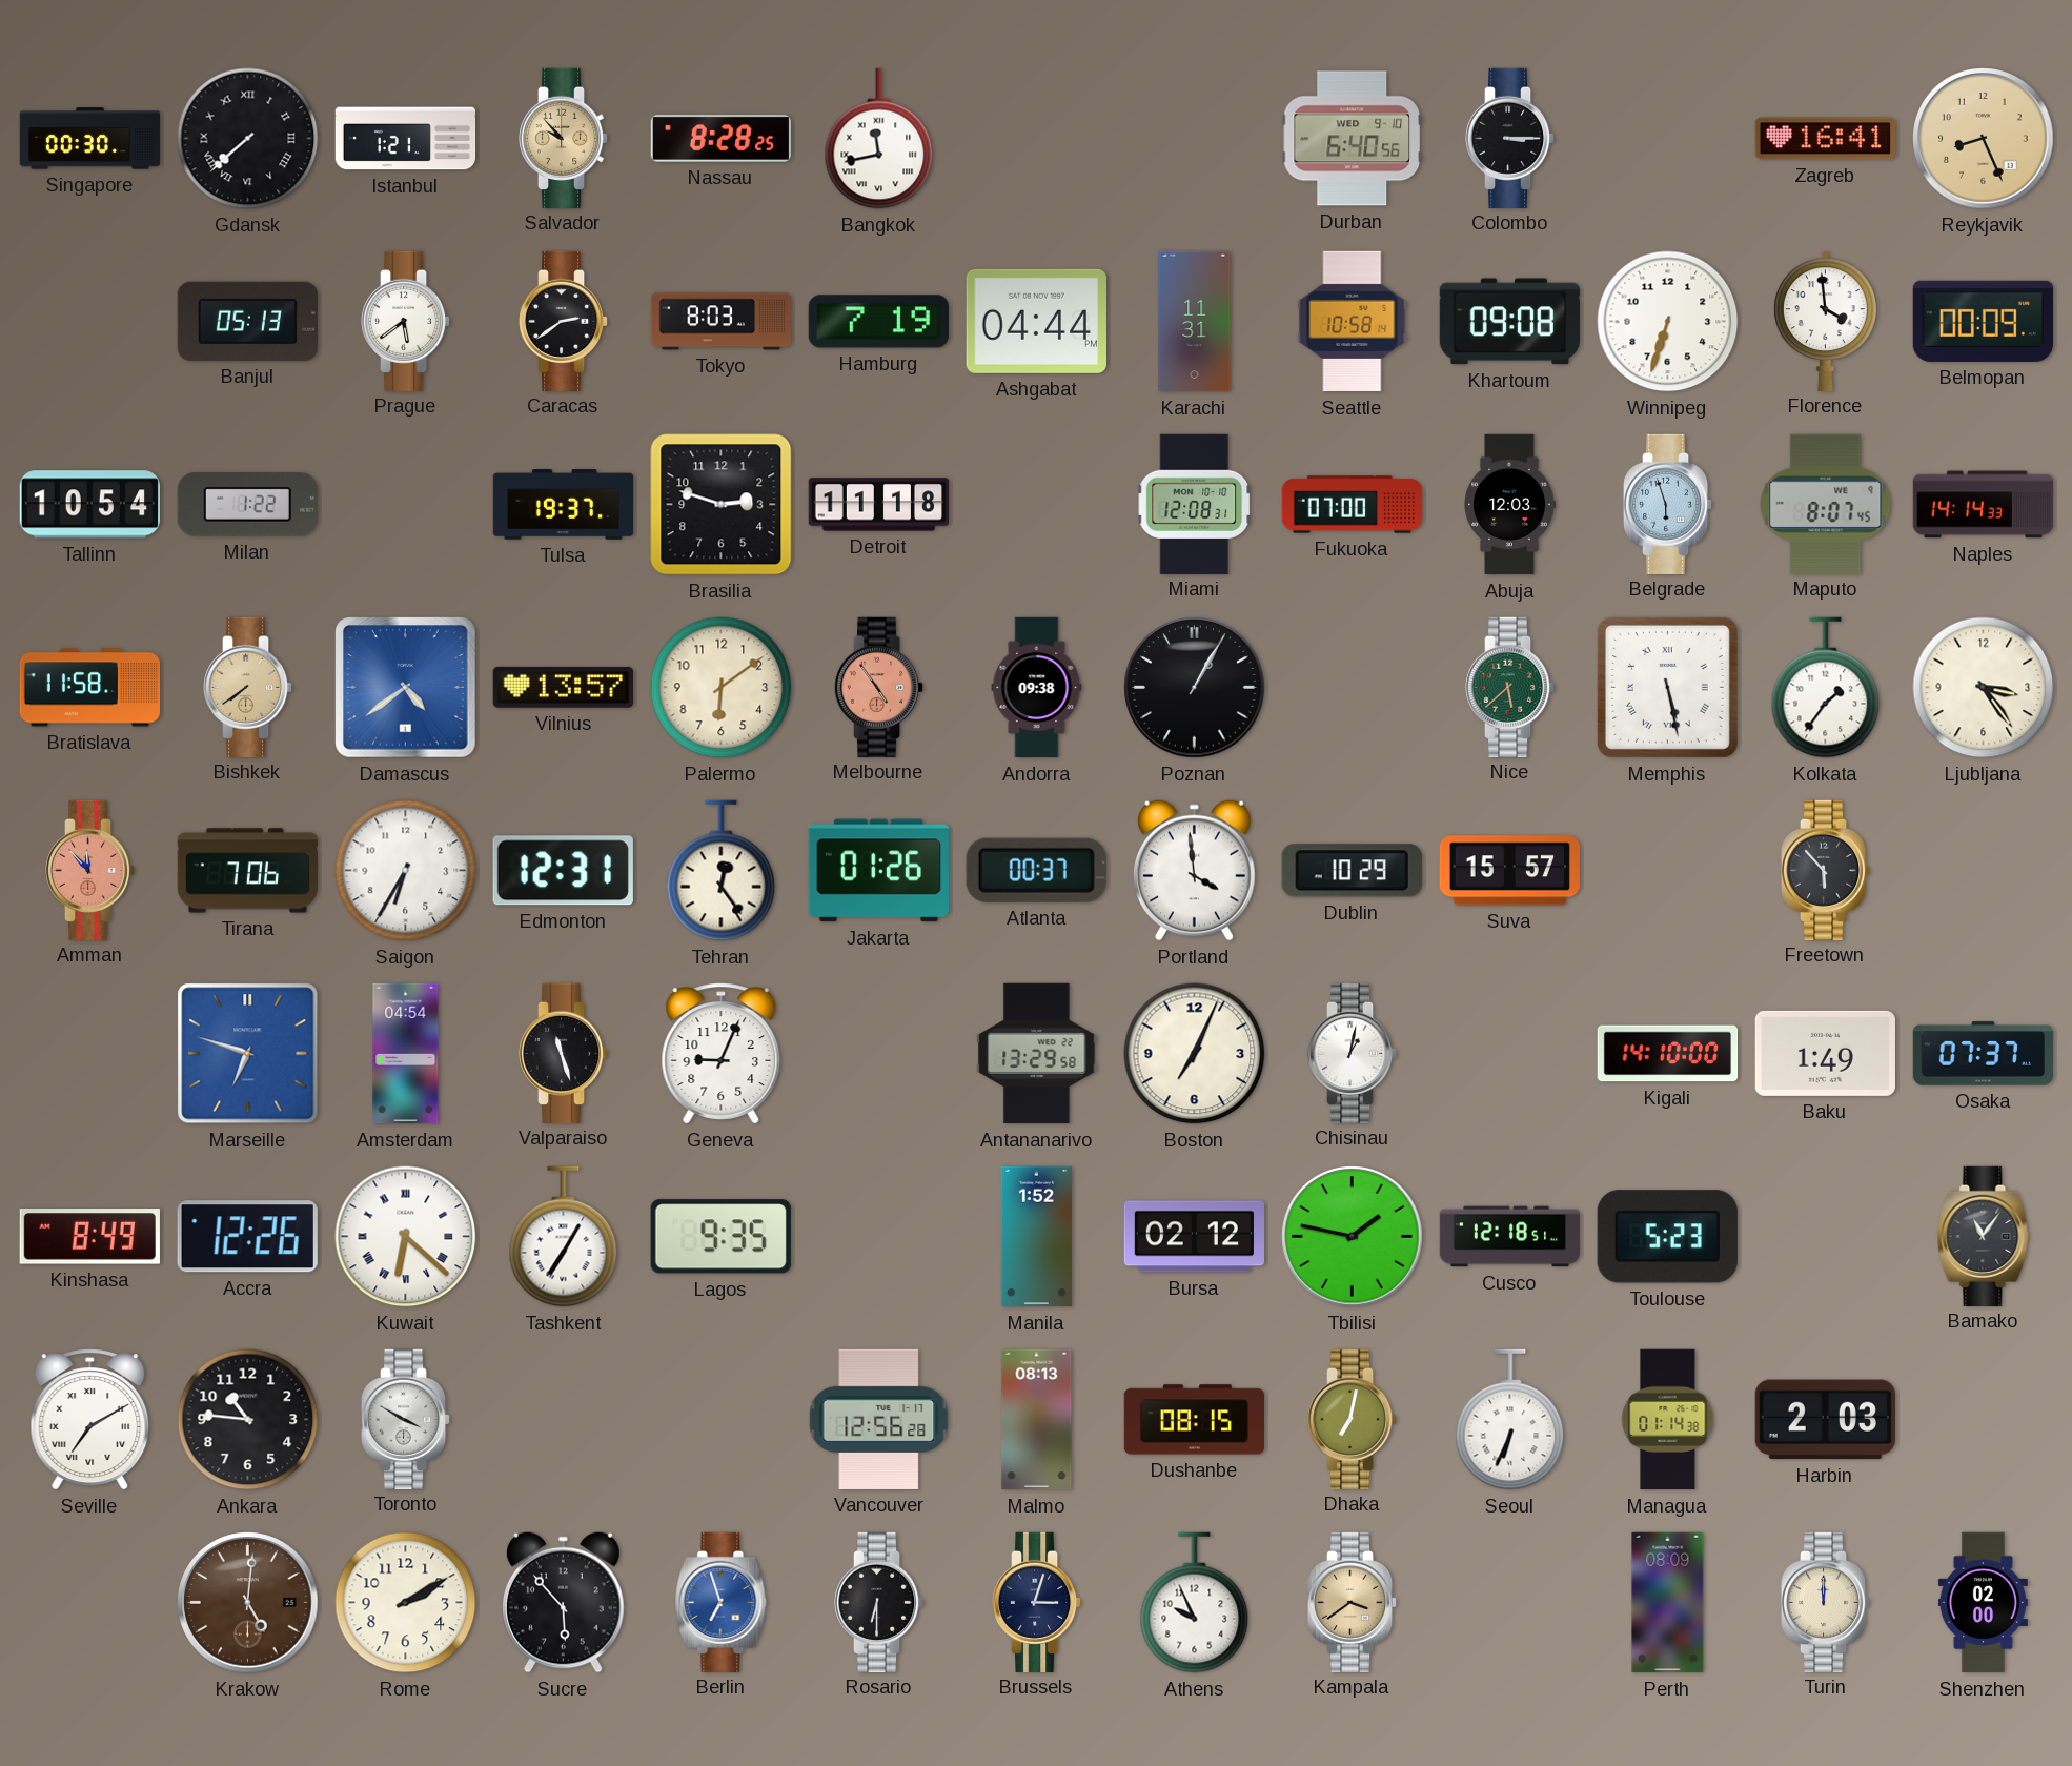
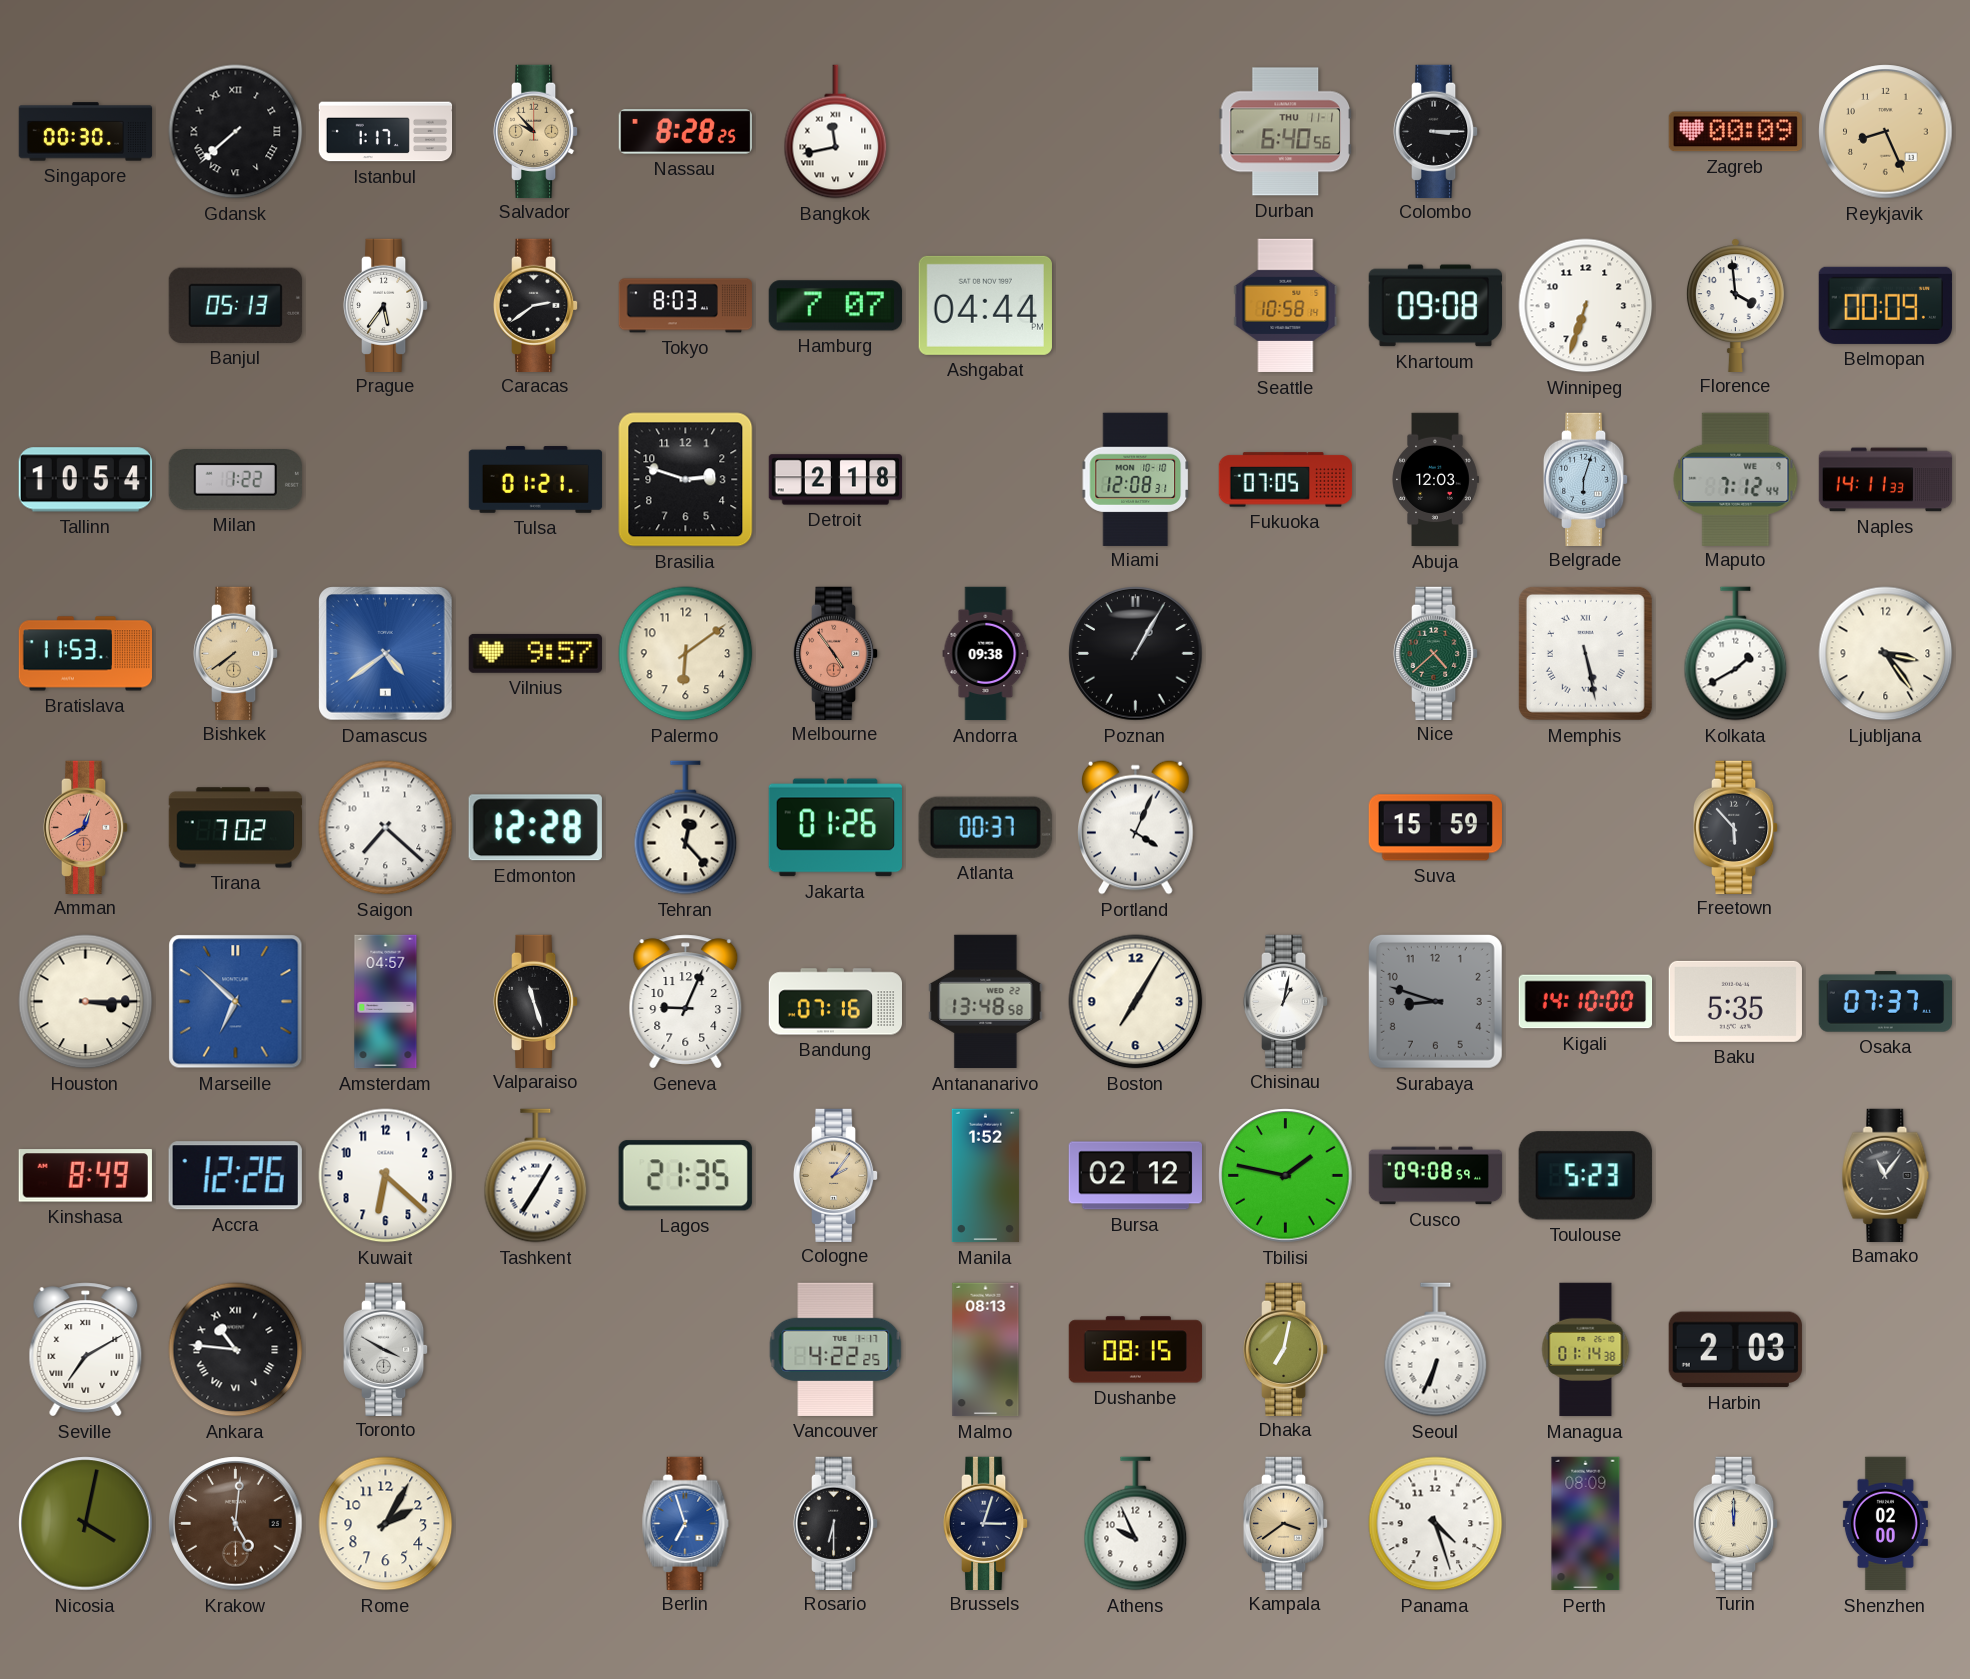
Istanbul: 1:21 -> 1:17 (386, 132)
Durban date: WED 9-10 -> THU 11-1 (1285, 132)
Zagreb: 16:41 -> 00:09 (1735, 132)
Prague: 5:39 -> 5:36 (386, 305)
Hamburg: 7:19 -> 7:07 (835, 306)
Karachi: 11:31 -> none (1195, 322)
Tulsa: 19:37 -> 01:21 (536, 480)
Detroit: 11:18 -> 2:18 (836, 480)
Fukuoka: 07:00 -> 07:05 (1286, 480)
Belgrade: 5:57 -> 6:03 (1586, 479)
Maputo: 8:07 -> 7:12 (1736, 479)
Naples: 14:14 -> 14:11 (1886, 480)
Bratislava: 11:58 -> 11:53 (85, 654)
Vilnius: 13:57 -> 9:57 (535, 653)
Nice: 5:38 -> 4:38 (1436, 653)
Kolkata: 1:36 -> 1:40 (1736, 654)
Amman: 11:53 -> 12:40 (86, 827)
Tirana: 7:06 -> 7:02 (235, 828)
Saigon: 6:35 -> 7:22 (386, 828)
Edmonton: 12:31 -> 12:28 (535, 828)
Tehran: 12:24 -> 12:23 (686, 828)
Portland: 3:59 -> 4:04 (1136, 827)
Dublin: 10:29 -> none (1352, 871)
Suva: 15:57 -> 15:59 (1435, 828)
Houston: none -> 3:15 (86, 1002)
Marseille: 6:48 -> 6:52 (236, 1002)
Amsterdam: 04:54 -> 04:57 (386, 1002)
Bandung: none -> 07:16 (835, 1002)
Antananarivo: 13:29 -> 13:48 (986, 1002)
Boston: 7:04 -> 7:05 (1136, 1002)
Surabaya: none -> 8:48 (1435, 1001)
Baku: 1:49 -> 5:35 (1735, 1001)
Kuwait numerals: Roman -> Arabic (386, 1176)
Lagos: 9:35 -> 21:35 (685, 1176)
Cologne: none -> 2:06 (836, 1175)
Cusco: 12:18 -> 09:08 (1436, 1176)
Ankara numerals: Arabic -> Roman (236, 1350)
Vancouver: 12:56 -> 4:22 (836, 1349)
Nicosia: none -> 4:02 (86, 1524)
Rome: 2:10 -> 2:05 (386, 1524)
Sucre: 5:53 -> none (564, 1602)
Panama: none -> 4:27 (1436, 1524)
